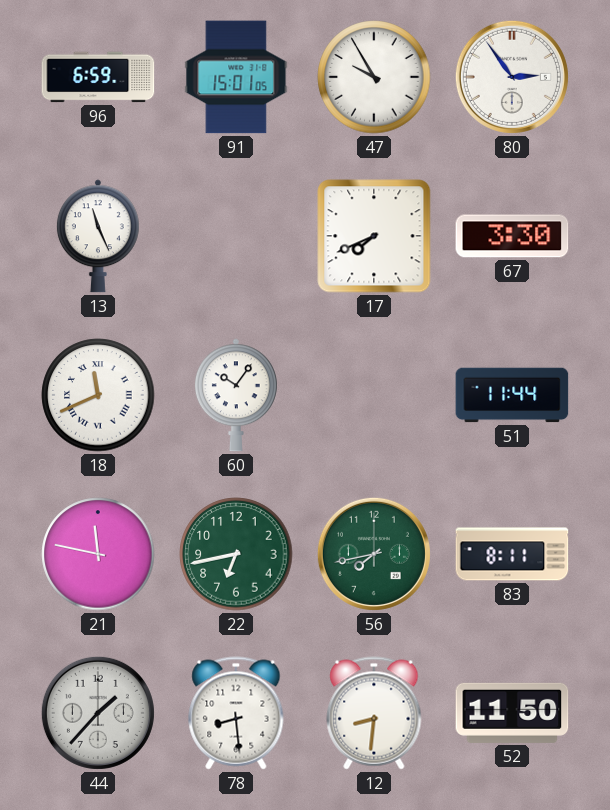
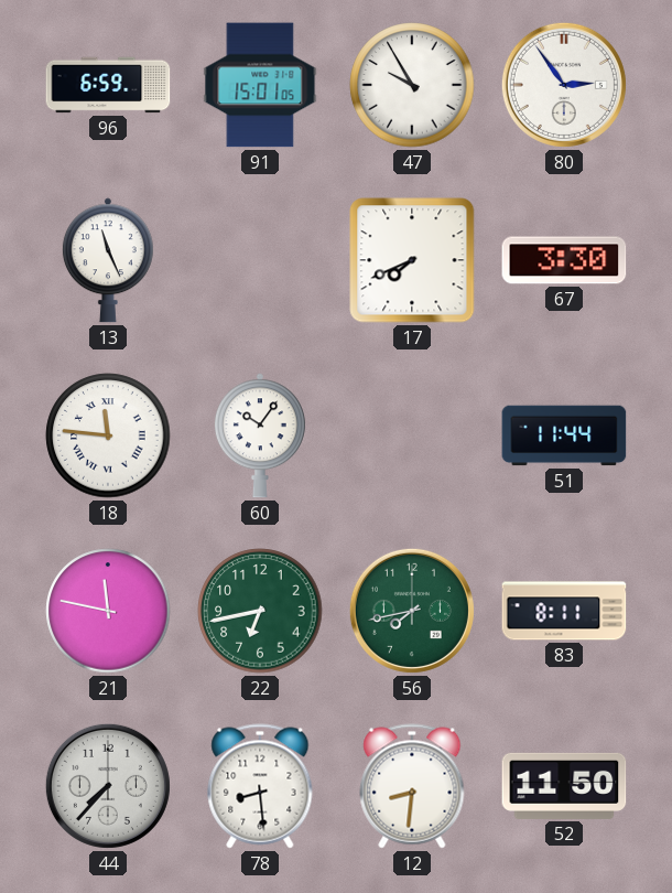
18: 11:41 -> 11:46 (108, 435)
44: 1:37 -> 7:37 (108, 786)
